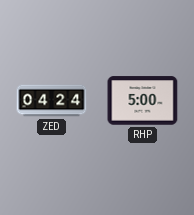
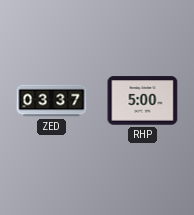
ZED: 04:24 -> 03:37 (52, 101)
